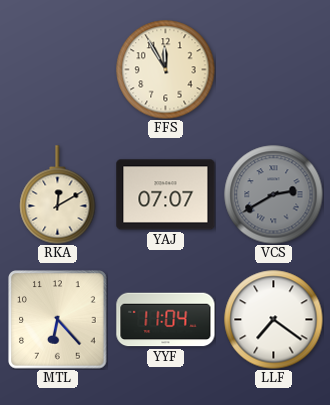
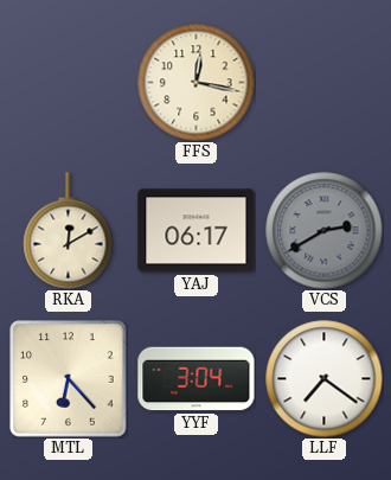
FFS: 11:55 -> 12:17 (197, 83)
YAJ: 07:07 -> 06:17 (197, 231)
YYF: 11:04 -> 3:04 (197, 379)
